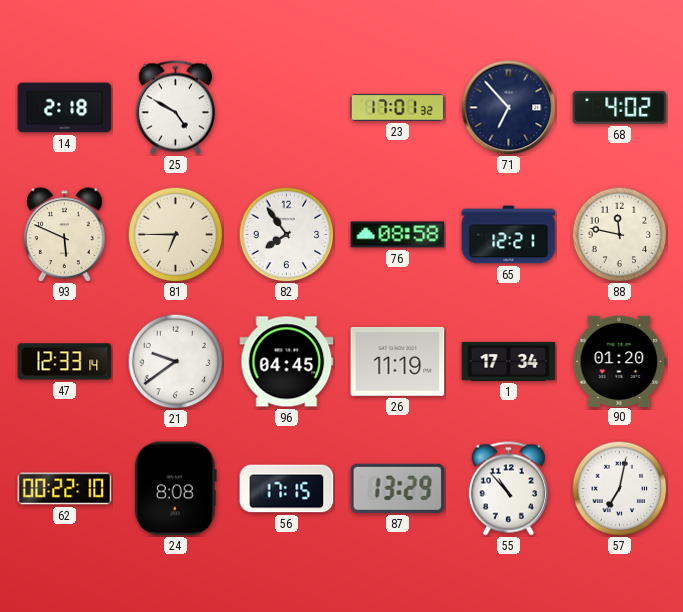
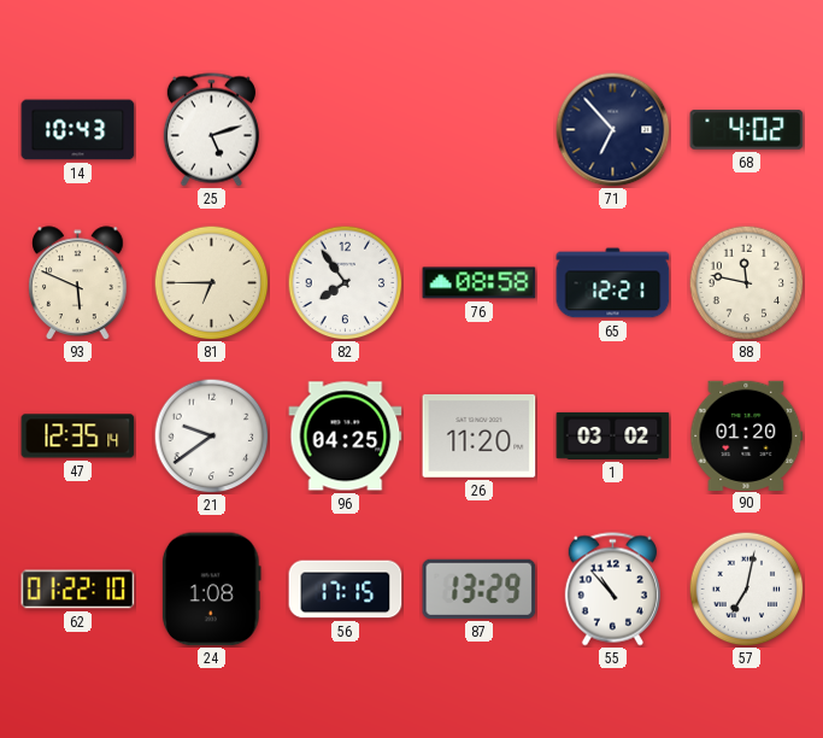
14: 2:18 -> 10:43 (78, 130)
25: 4:50 -> 5:12 (211, 130)
23: 17:01 -> none (398, 107)
47: 12:33 -> 12:35 (78, 437)
96: 04:45 -> 04:25 (346, 437)
26: 11:19 -> 11:20 (480, 435)
1: 17:34 -> 03:02 (613, 435)
62: 00:22 -> 01:22 (78, 590)
24: 8:08 -> 1:08 (212, 590)
